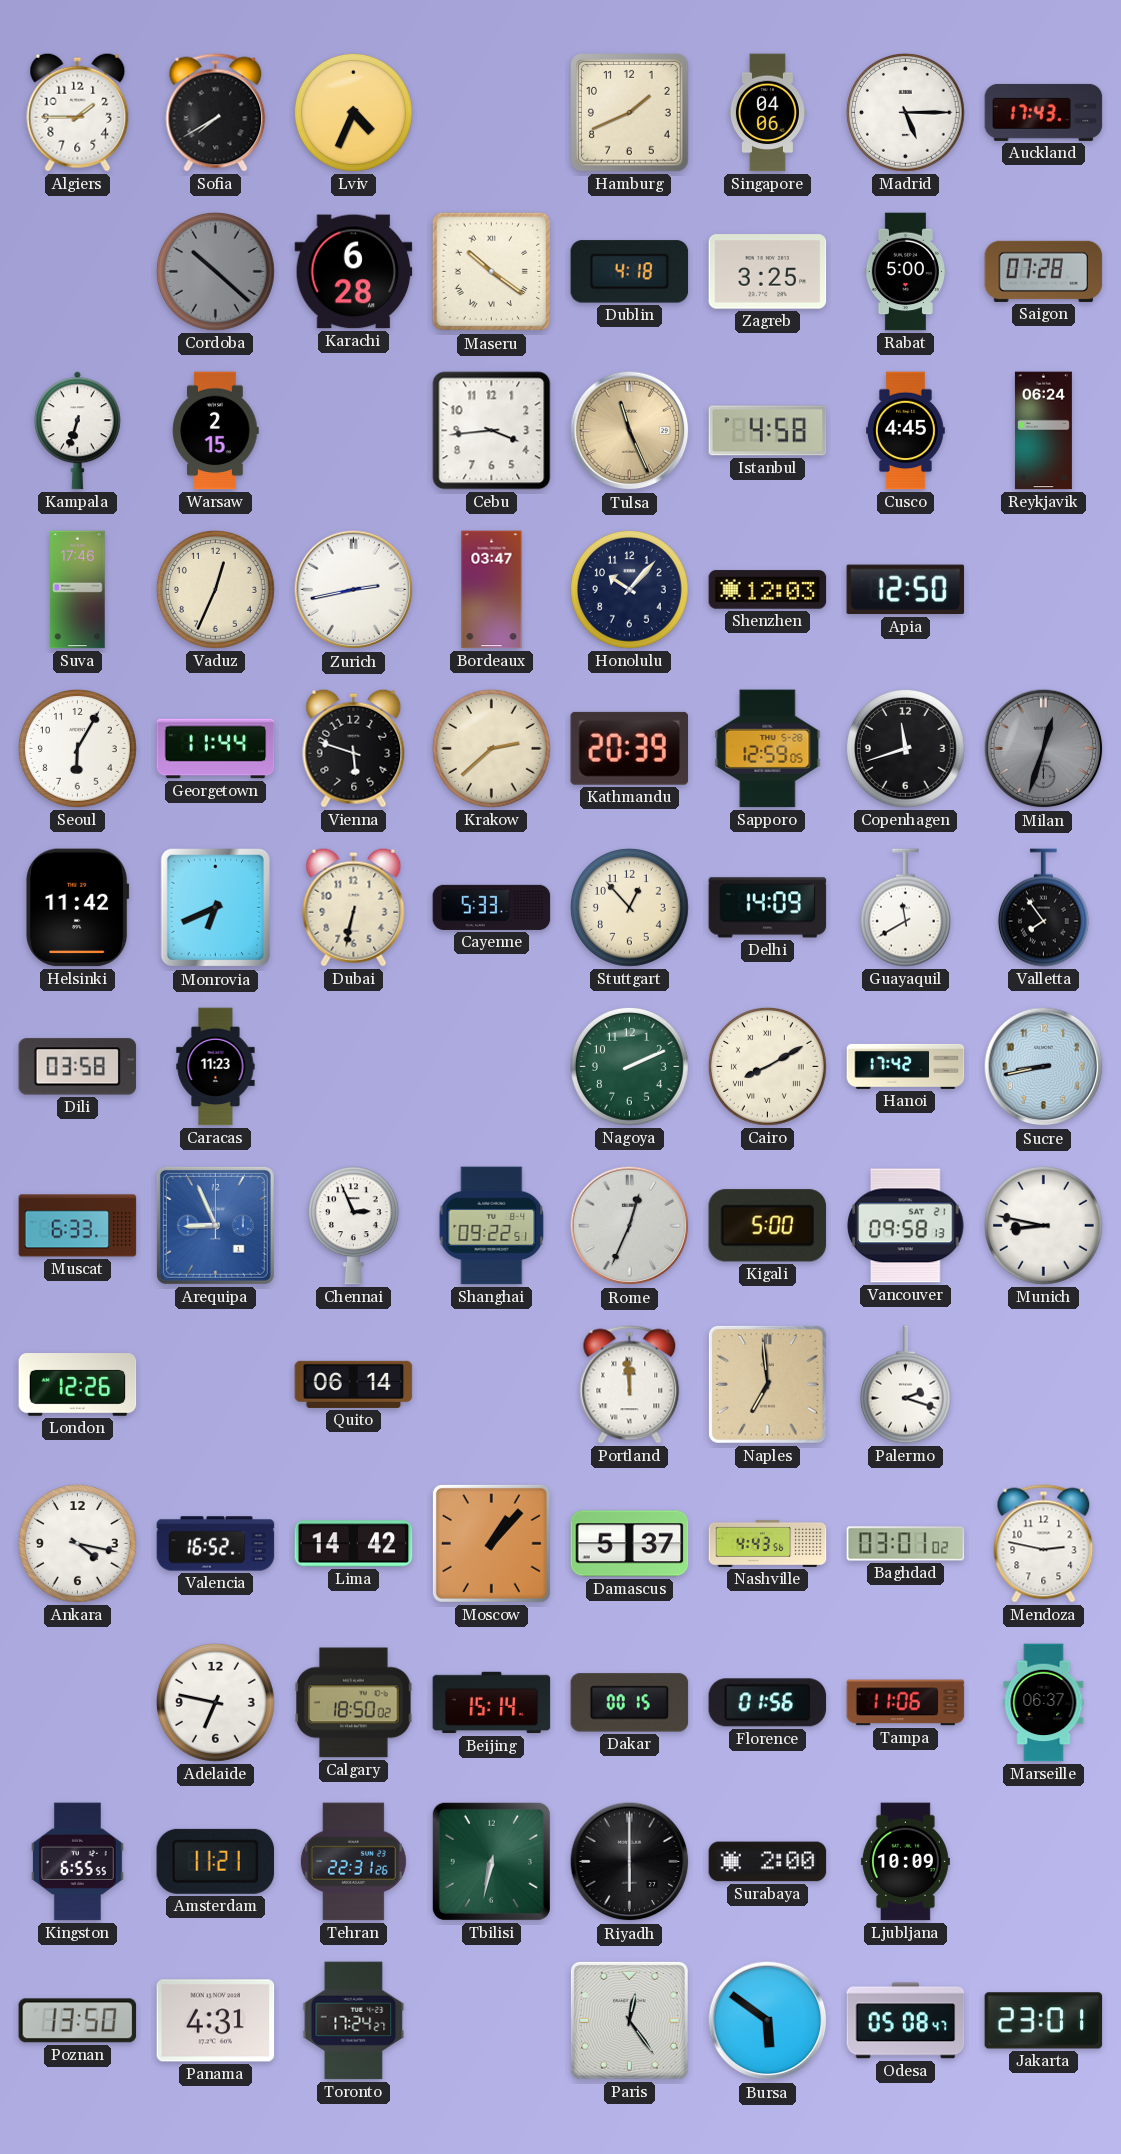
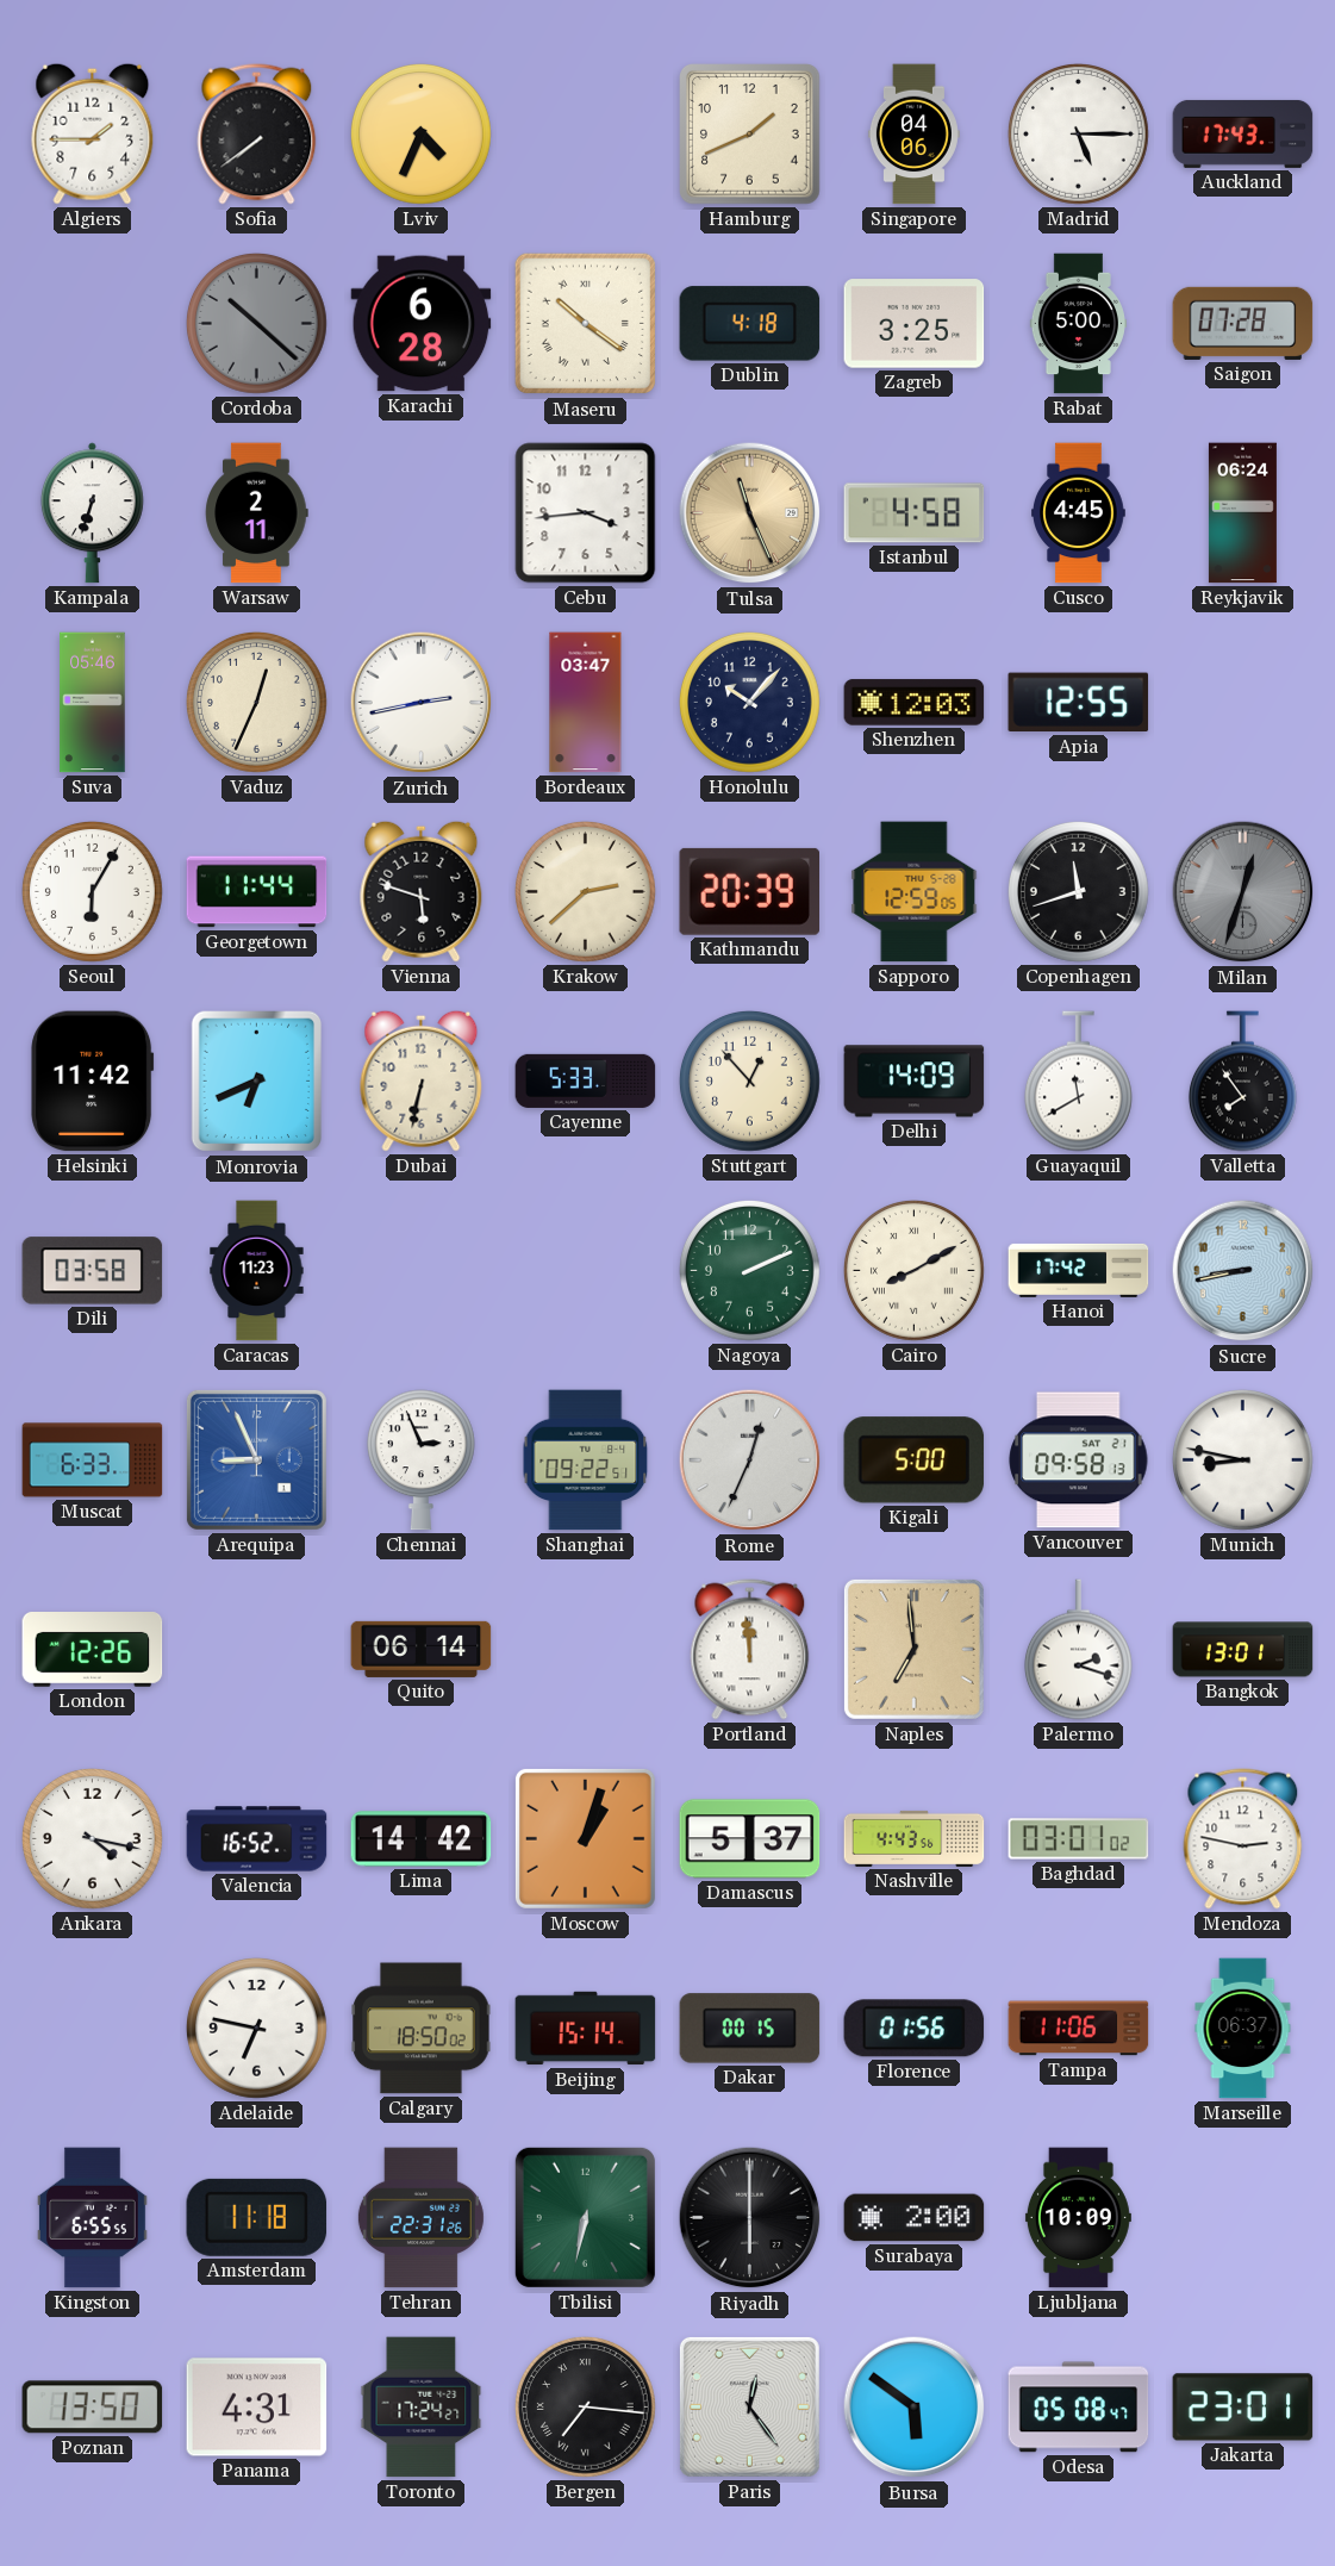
Sofia: 7:40 -> 7:39 (257, 135)
Warsaw: 2:15 -> 2:11 (257, 513)
Suva: 17:46 -> 05:46 (93, 703)
Apia: 12:50 -> 12:55 (1079, 703)
Bangkok: none -> 13:01 (1243, 1650)
Moscow: 1:07 -> 1:03 (585, 1838)
Amsterdam: 11:21 -> 11:18 (257, 2217)
Bergen: none -> 7:16 (586, 2408)
